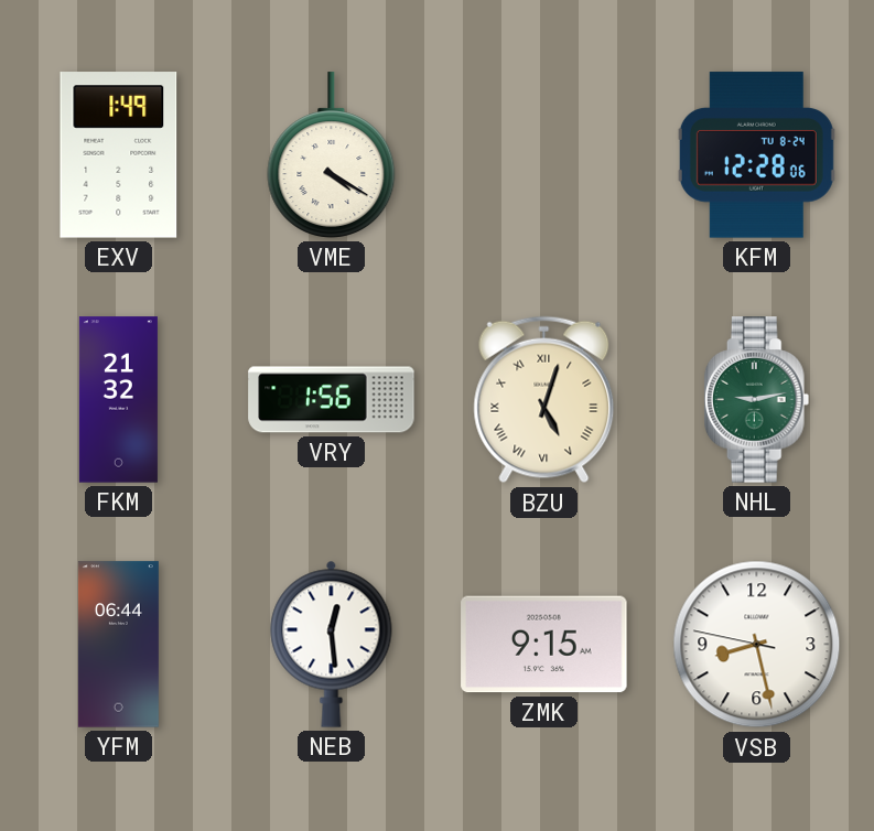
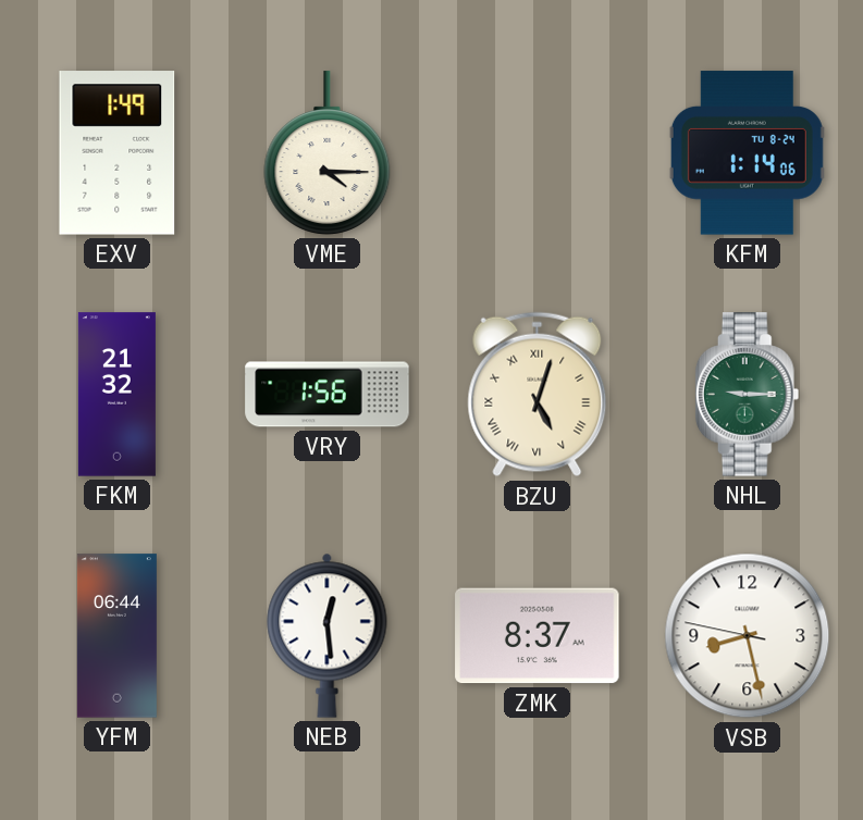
VME: 4:20 -> 4:15 (328, 153)
KFM: 12:28 -> 1:14 (747, 153)
NHL: 9:13 -> 9:15 (748, 395)
ZMK: 9:15 -> 8:37 (538, 636)
